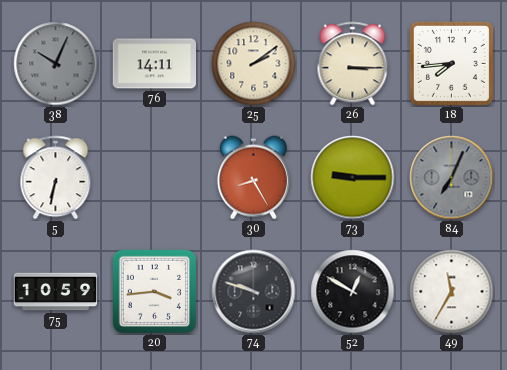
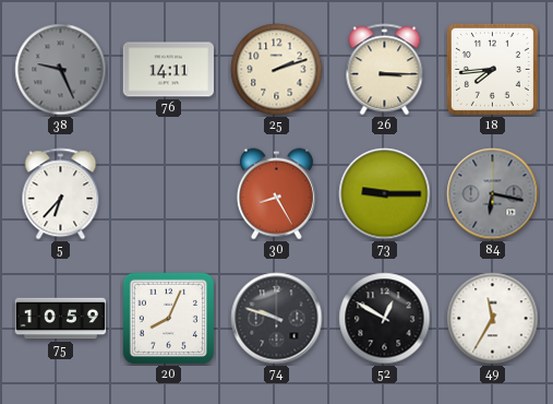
38: 10:04 -> 9:26 (61, 70)
25: 2:09 -> 2:12 (277, 70)
5: 6:32 -> 6:37 (61, 194)
84: 7:04 -> 6:17 (493, 194)
20: 3:44 -> 8:04 (168, 318)
